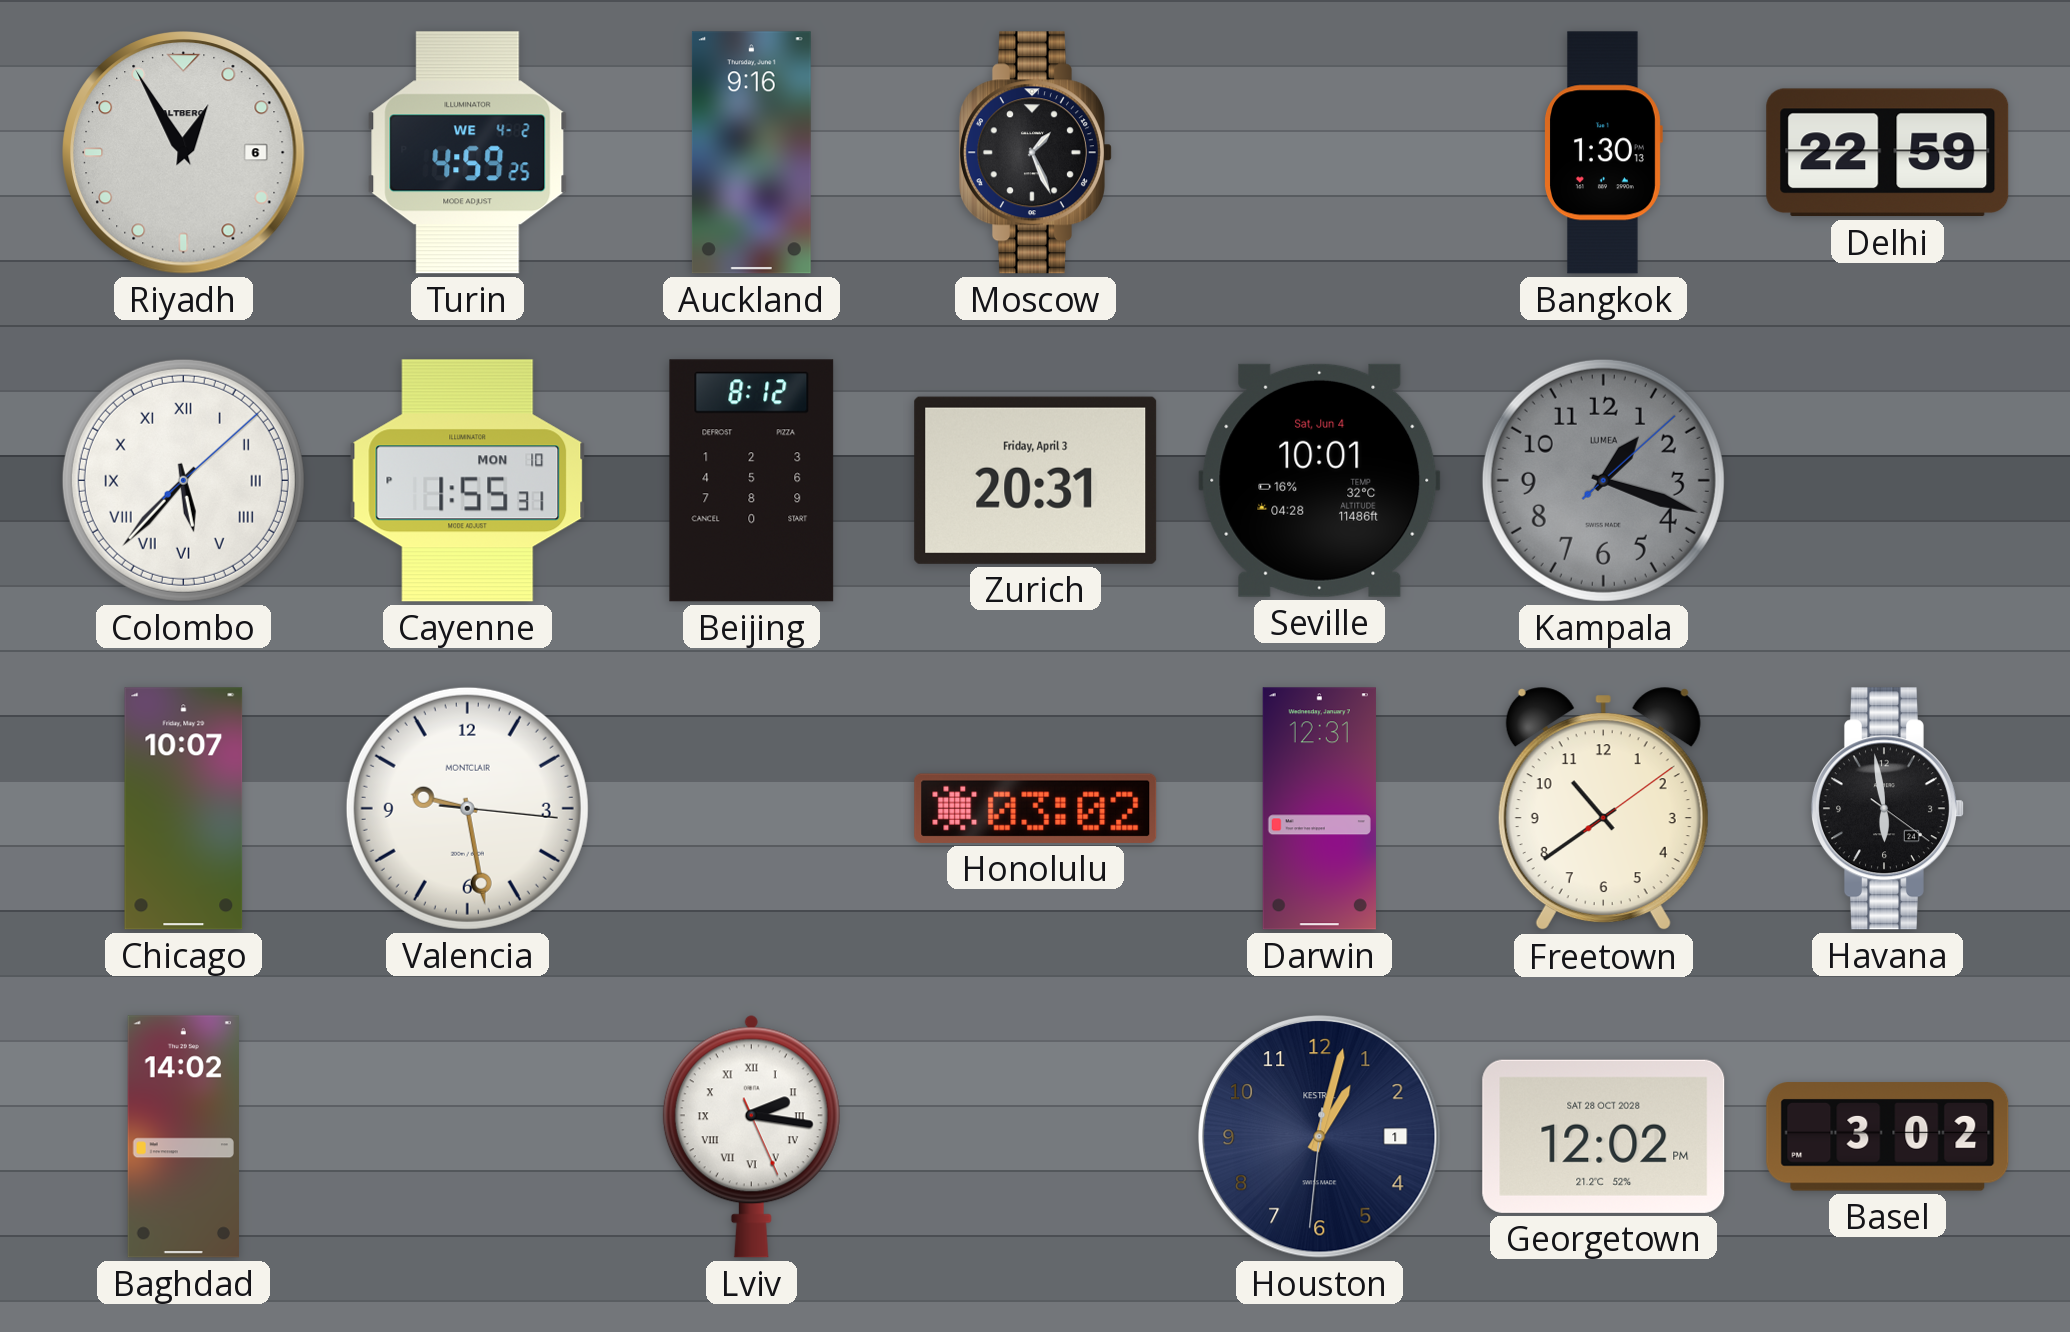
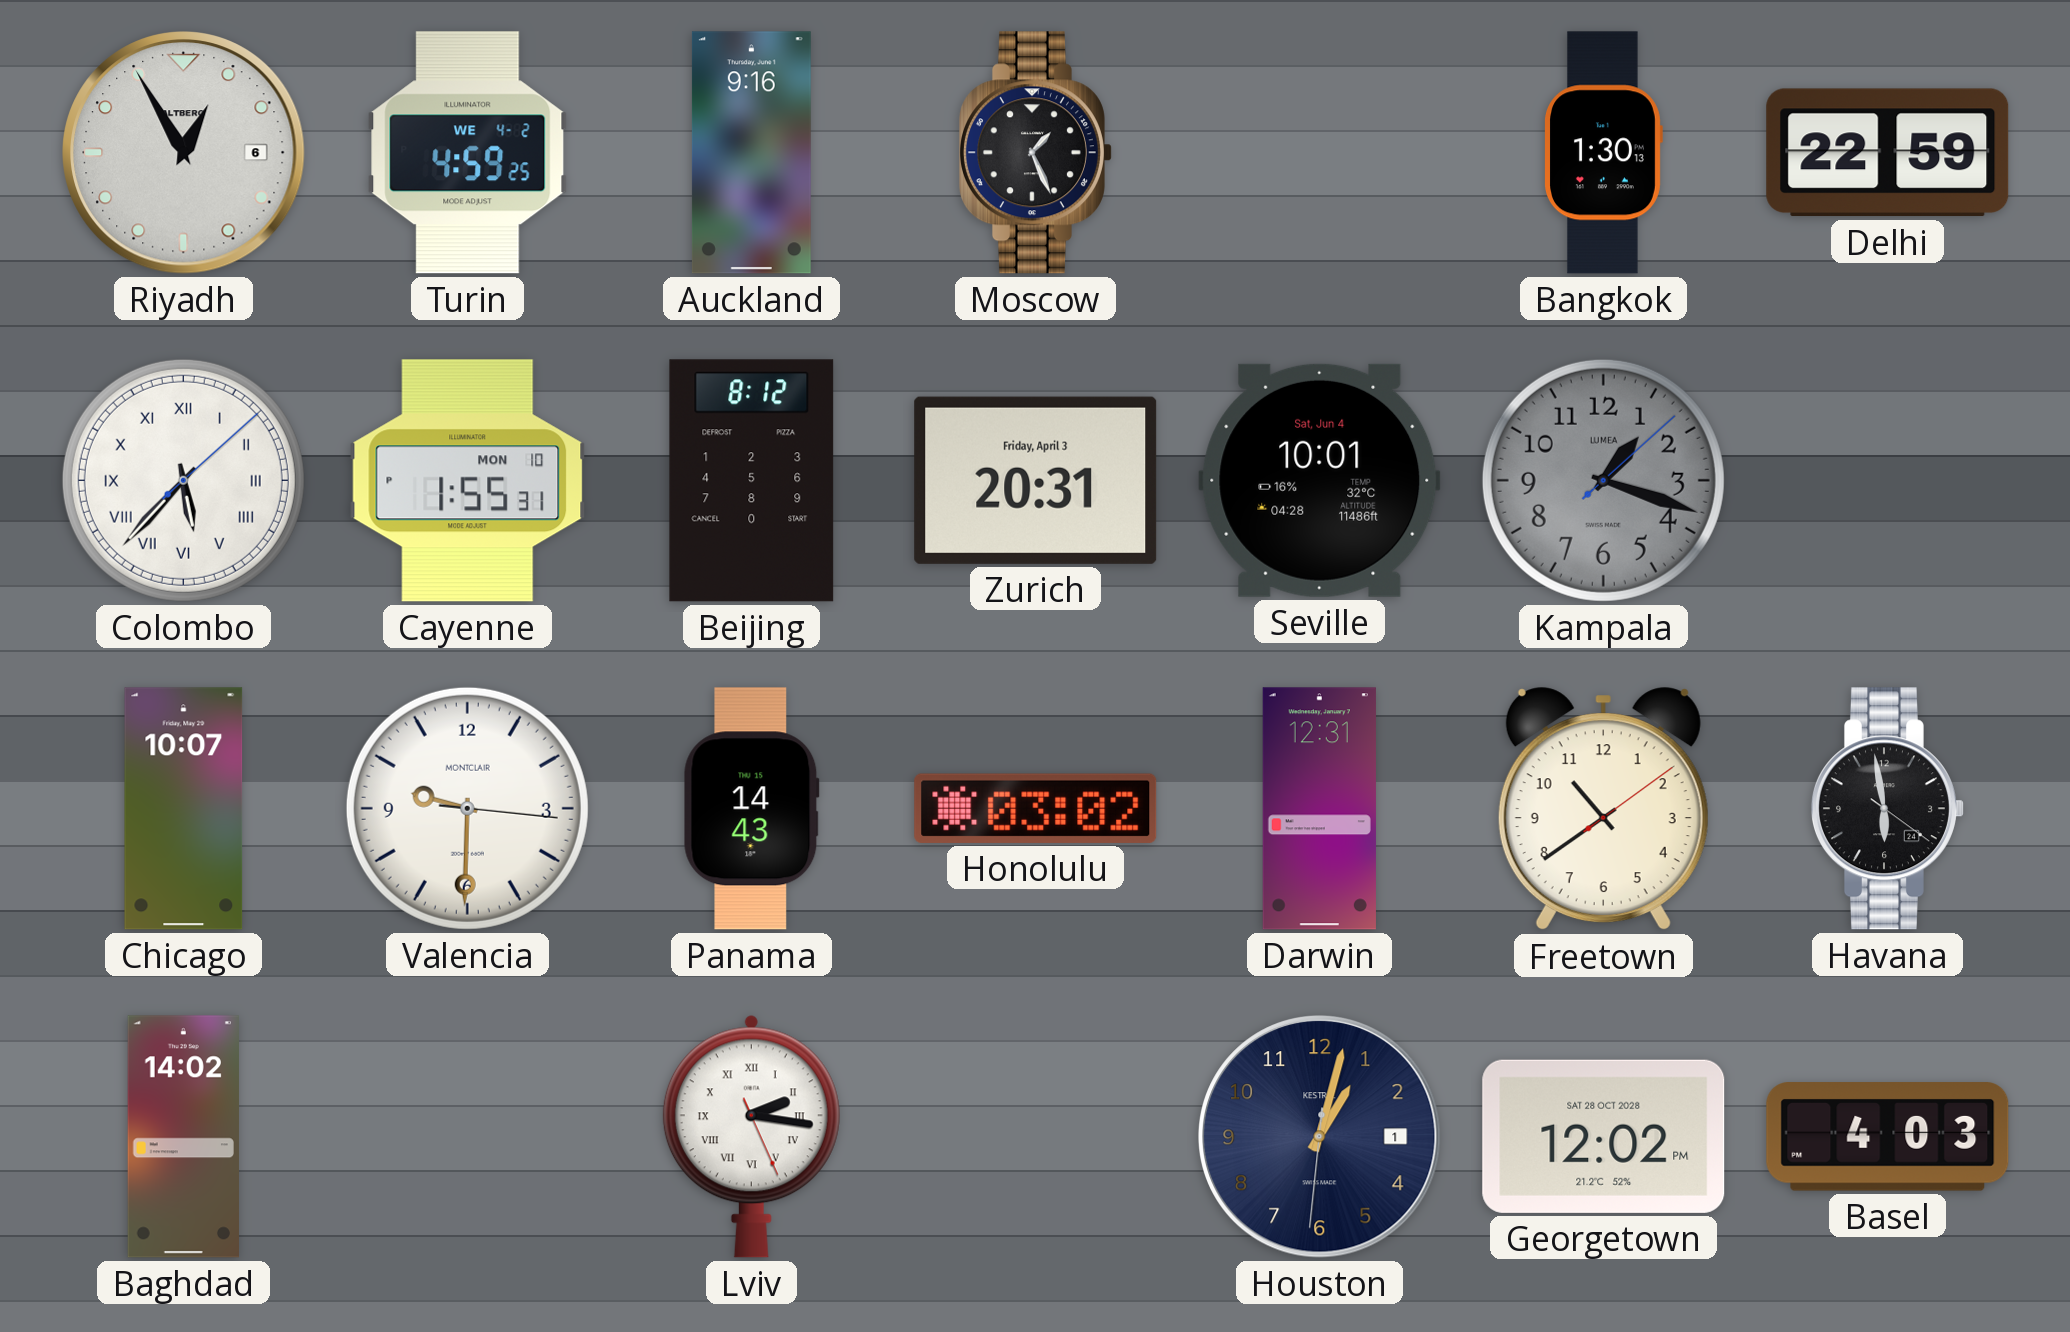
Valencia: 9:28 -> 9:30 (467, 808)
Panama: none -> 14:43 (751, 809)
Basel: 3:02 -> 4:03 (1888, 1137)
